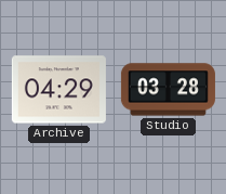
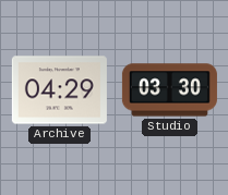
Studio: 03:28 -> 03:30 (169, 90)
